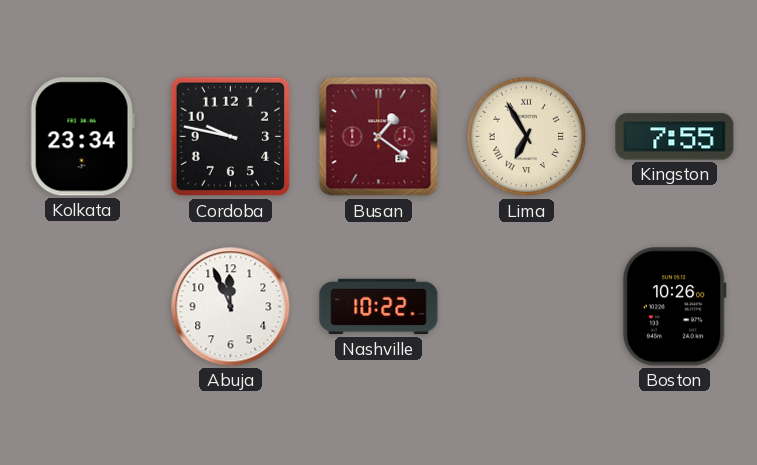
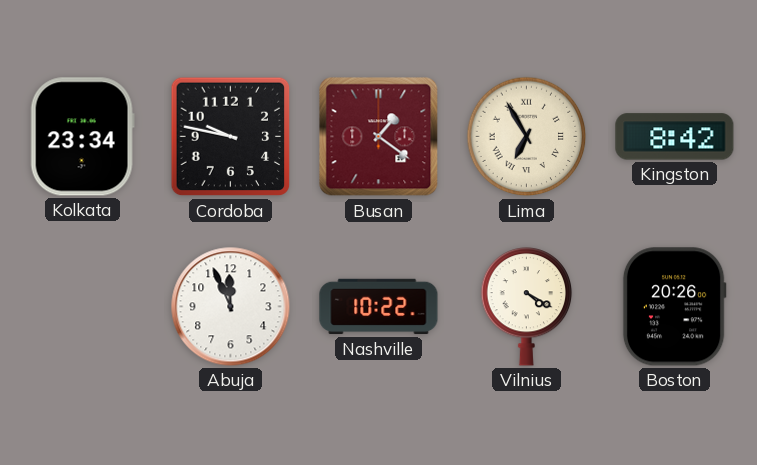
Kingston: 7:55 -> 8:42 (675, 137)
Vilnius: none -> 4:20 (527, 307)
Boston: 10:26 -> 20:26 (674, 307)
